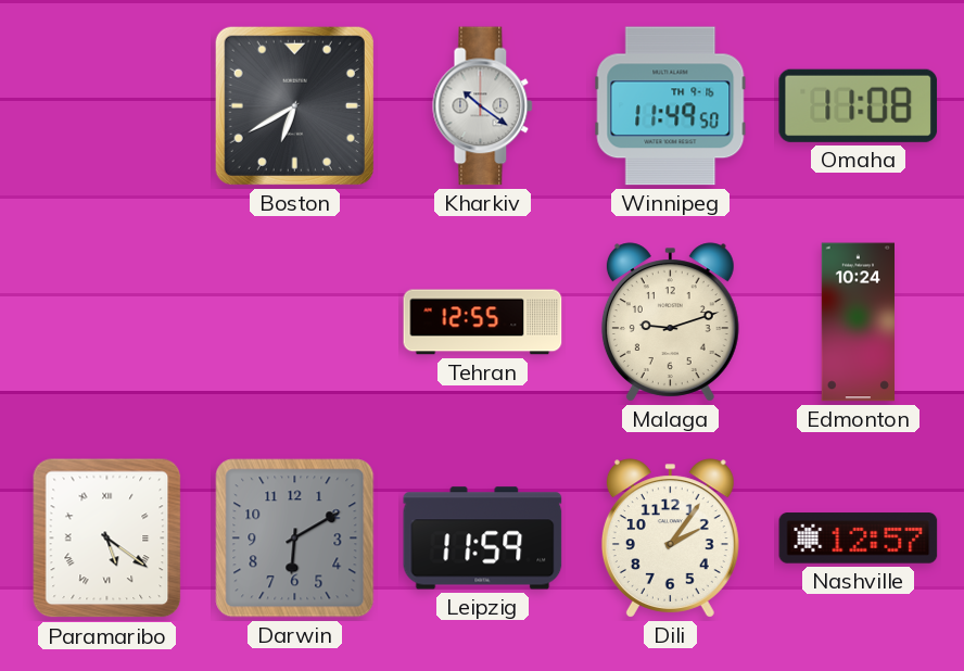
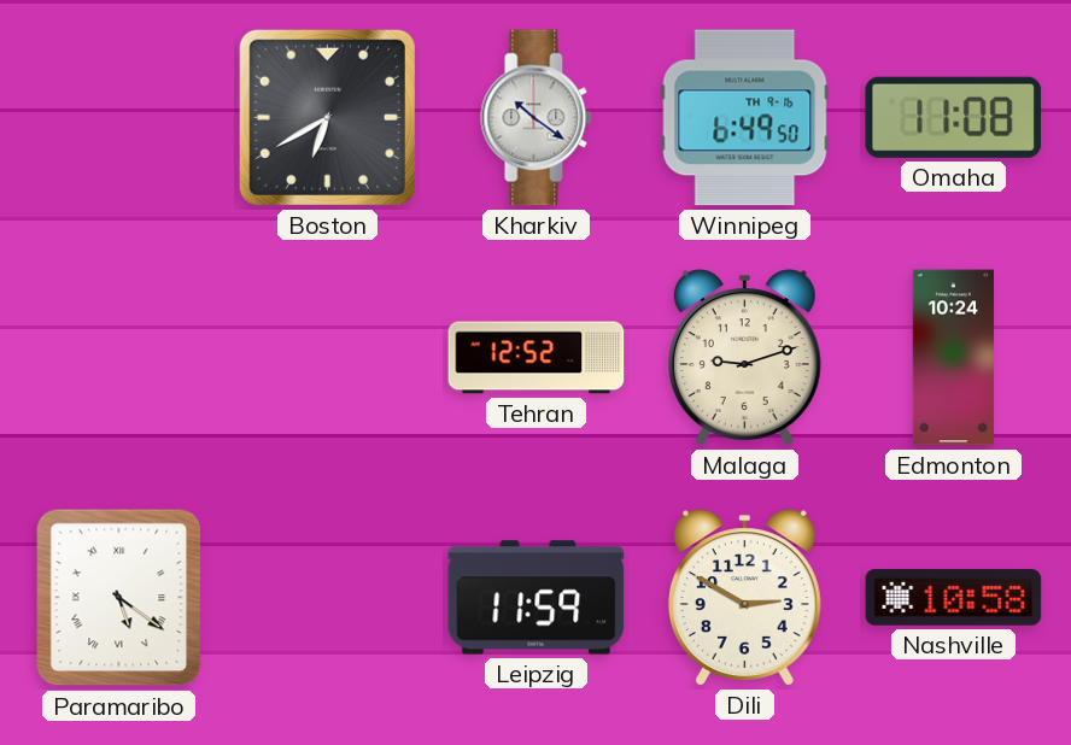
Winnipeg: 11:49 -> 6:49 (745, 118)
Tehran: 12:55 -> 12:52 (537, 358)
Darwin: 6:10 -> none (295, 539)
Dili: 2:06 -> 2:50 (744, 598)
Nashville: 12:57 -> 10:58 (954, 598)
